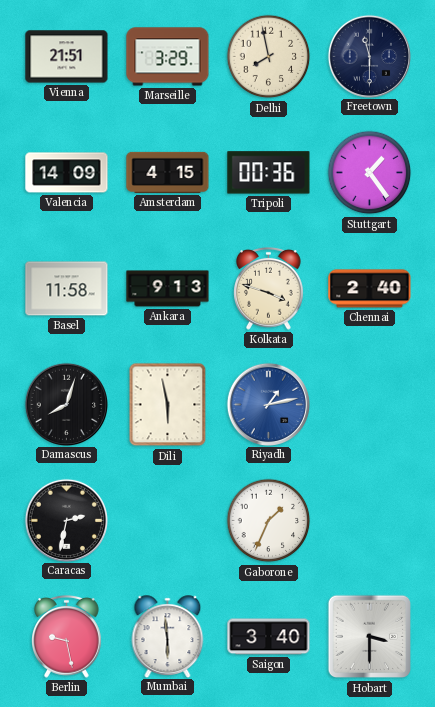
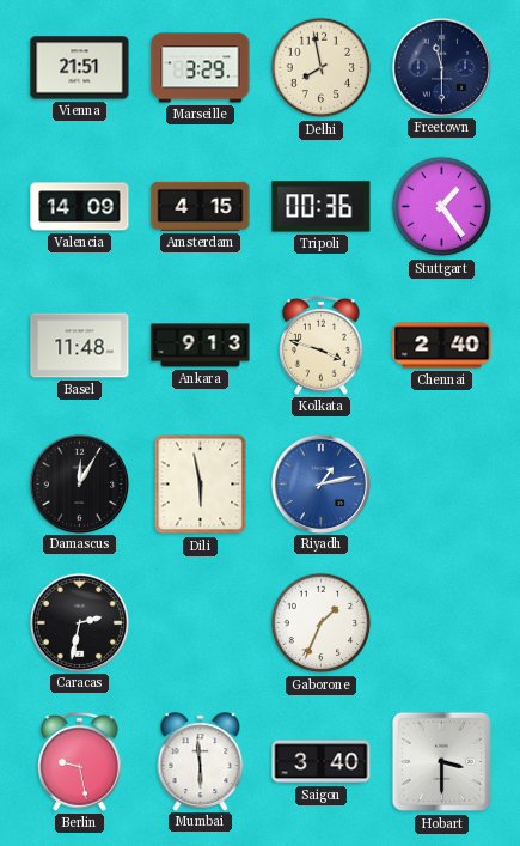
Basel: 11:58 -> 11:48 (80, 346)
Damascus: 8:03 -> 12:05 (79, 483)
